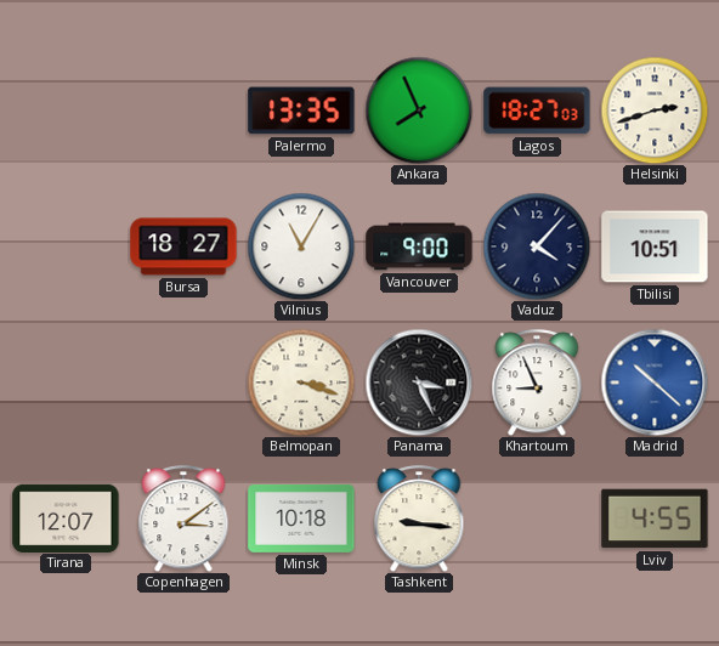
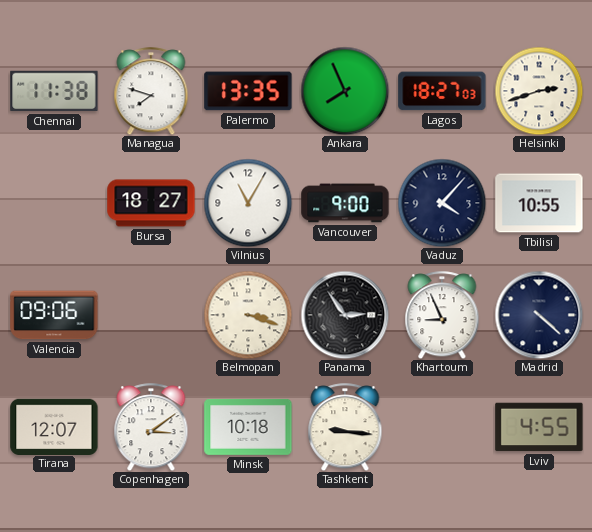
Chennai: none -> 11:38 (54, 91)
Managua: none -> 7:48 (151, 91)
Tbilisi: 10:51 -> 10:55 (539, 203)
Valencia: none -> 09:06 (54, 315)
Panama: 3:26 -> 2:54 (345, 315)
Madrid: 10:22 -> 4:22 (539, 315)
Madrid dial: blue -> navy (539, 315)
